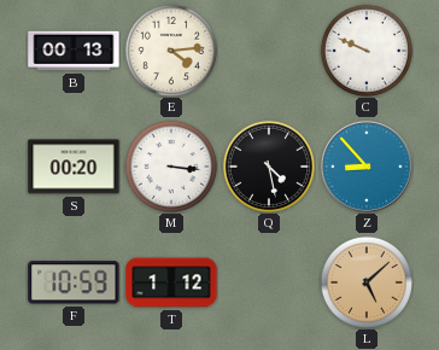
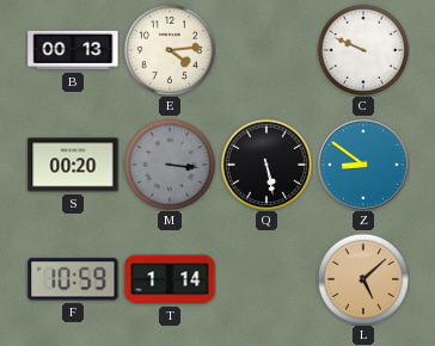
M dial: white -> grey (170, 165)
Q: 4:28 -> 5:28 (266, 165)
Z: 8:53 -> 8:51 (364, 166)
T: 1:12 -> 1:14 (170, 279)
